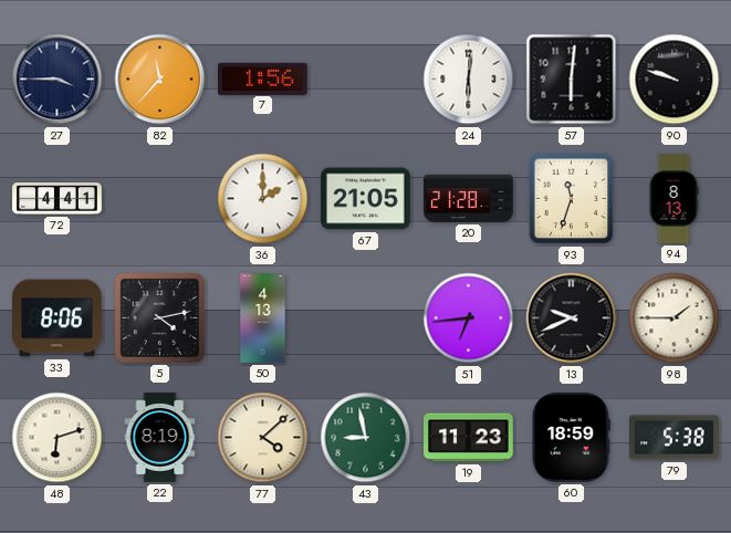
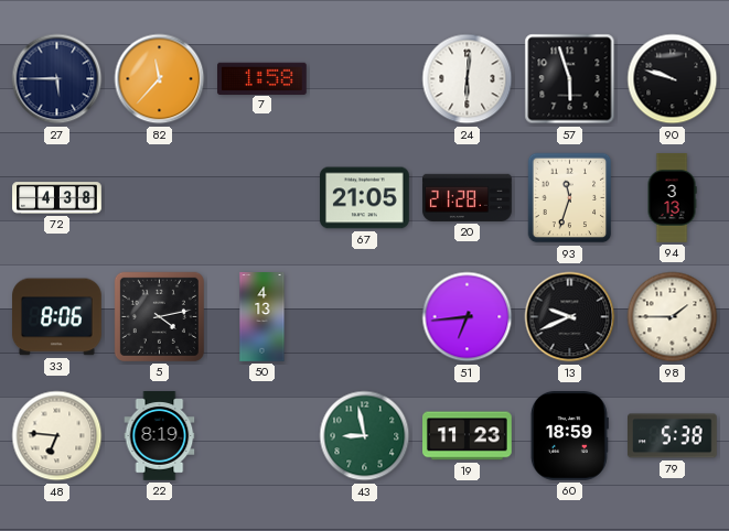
27: 3:45 -> 5:45 (57, 79)
7: 1:56 -> 1:58 (262, 78)
57: 6:01 -> 5:57 (570, 79)
72: 4:41 -> 4:38 (57, 198)
36: 2:00 -> none (263, 199)
94: 8:13 -> 3:13 (672, 198)
48: 6:12 -> 6:46 (57, 436)
77: 4:08 -> none (263, 438)
